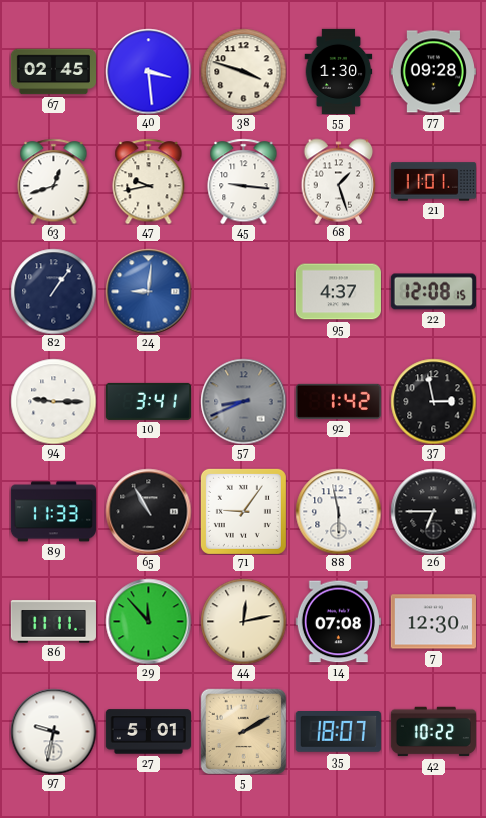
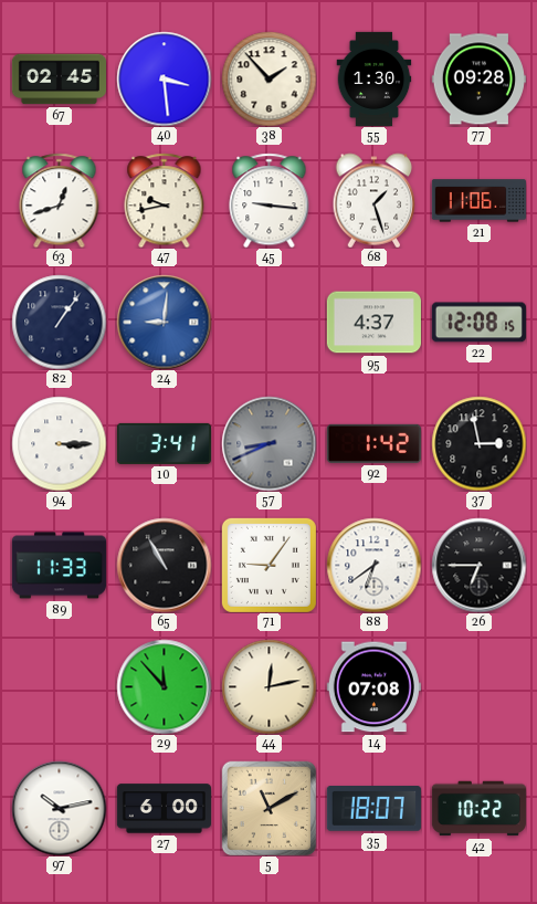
38: 3:48 -> 1:53 (268, 78)
21: 11:01 -> 11:06 (478, 201)
94: 9:15 -> 3:15 (59, 443)
88: 5:58 -> 6:39 (373, 565)
86: 11:11 -> none (53, 622)
7: 12:30 -> none (433, 622)
97: 9:32 -> 10:13 (59, 808)
27: 5:01 -> 6:00 (164, 809)
5: 2:10 -> 11:10 (268, 808)
